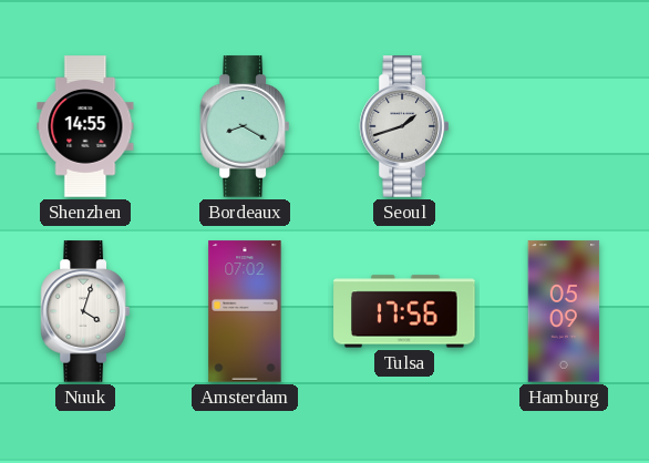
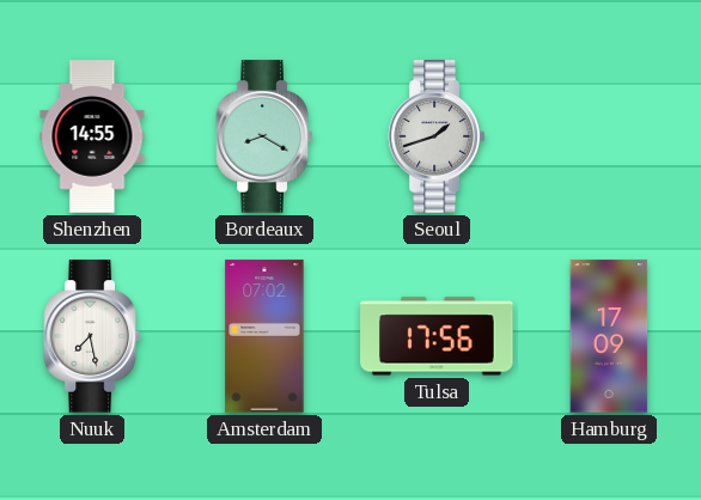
Nuuk: 4:03 -> 7:28 (91, 336)
Hamburg: 05:09 -> 17:09 (609, 336)
